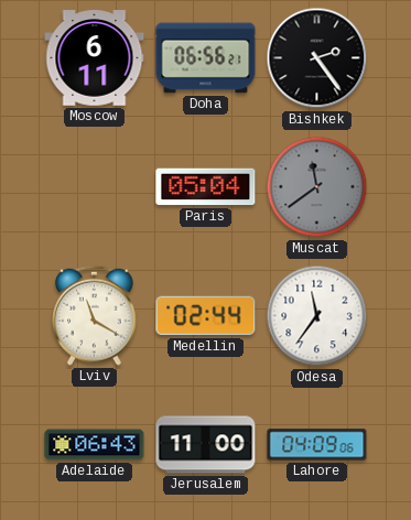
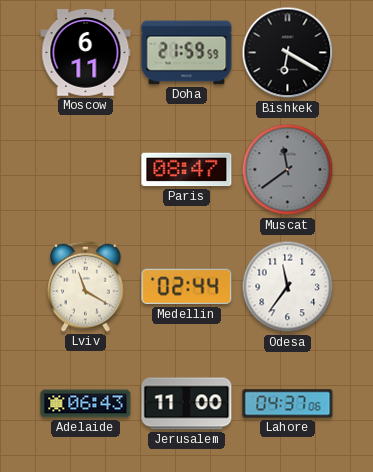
Doha: 06:56 -> 21:59 (187, 53)
Bishkek: 2:24 -> 6:20 (288, 53)
Paris: 05:04 -> 08:47 (187, 170)
Lahore: 04:09 -> 04:37 (288, 404)
